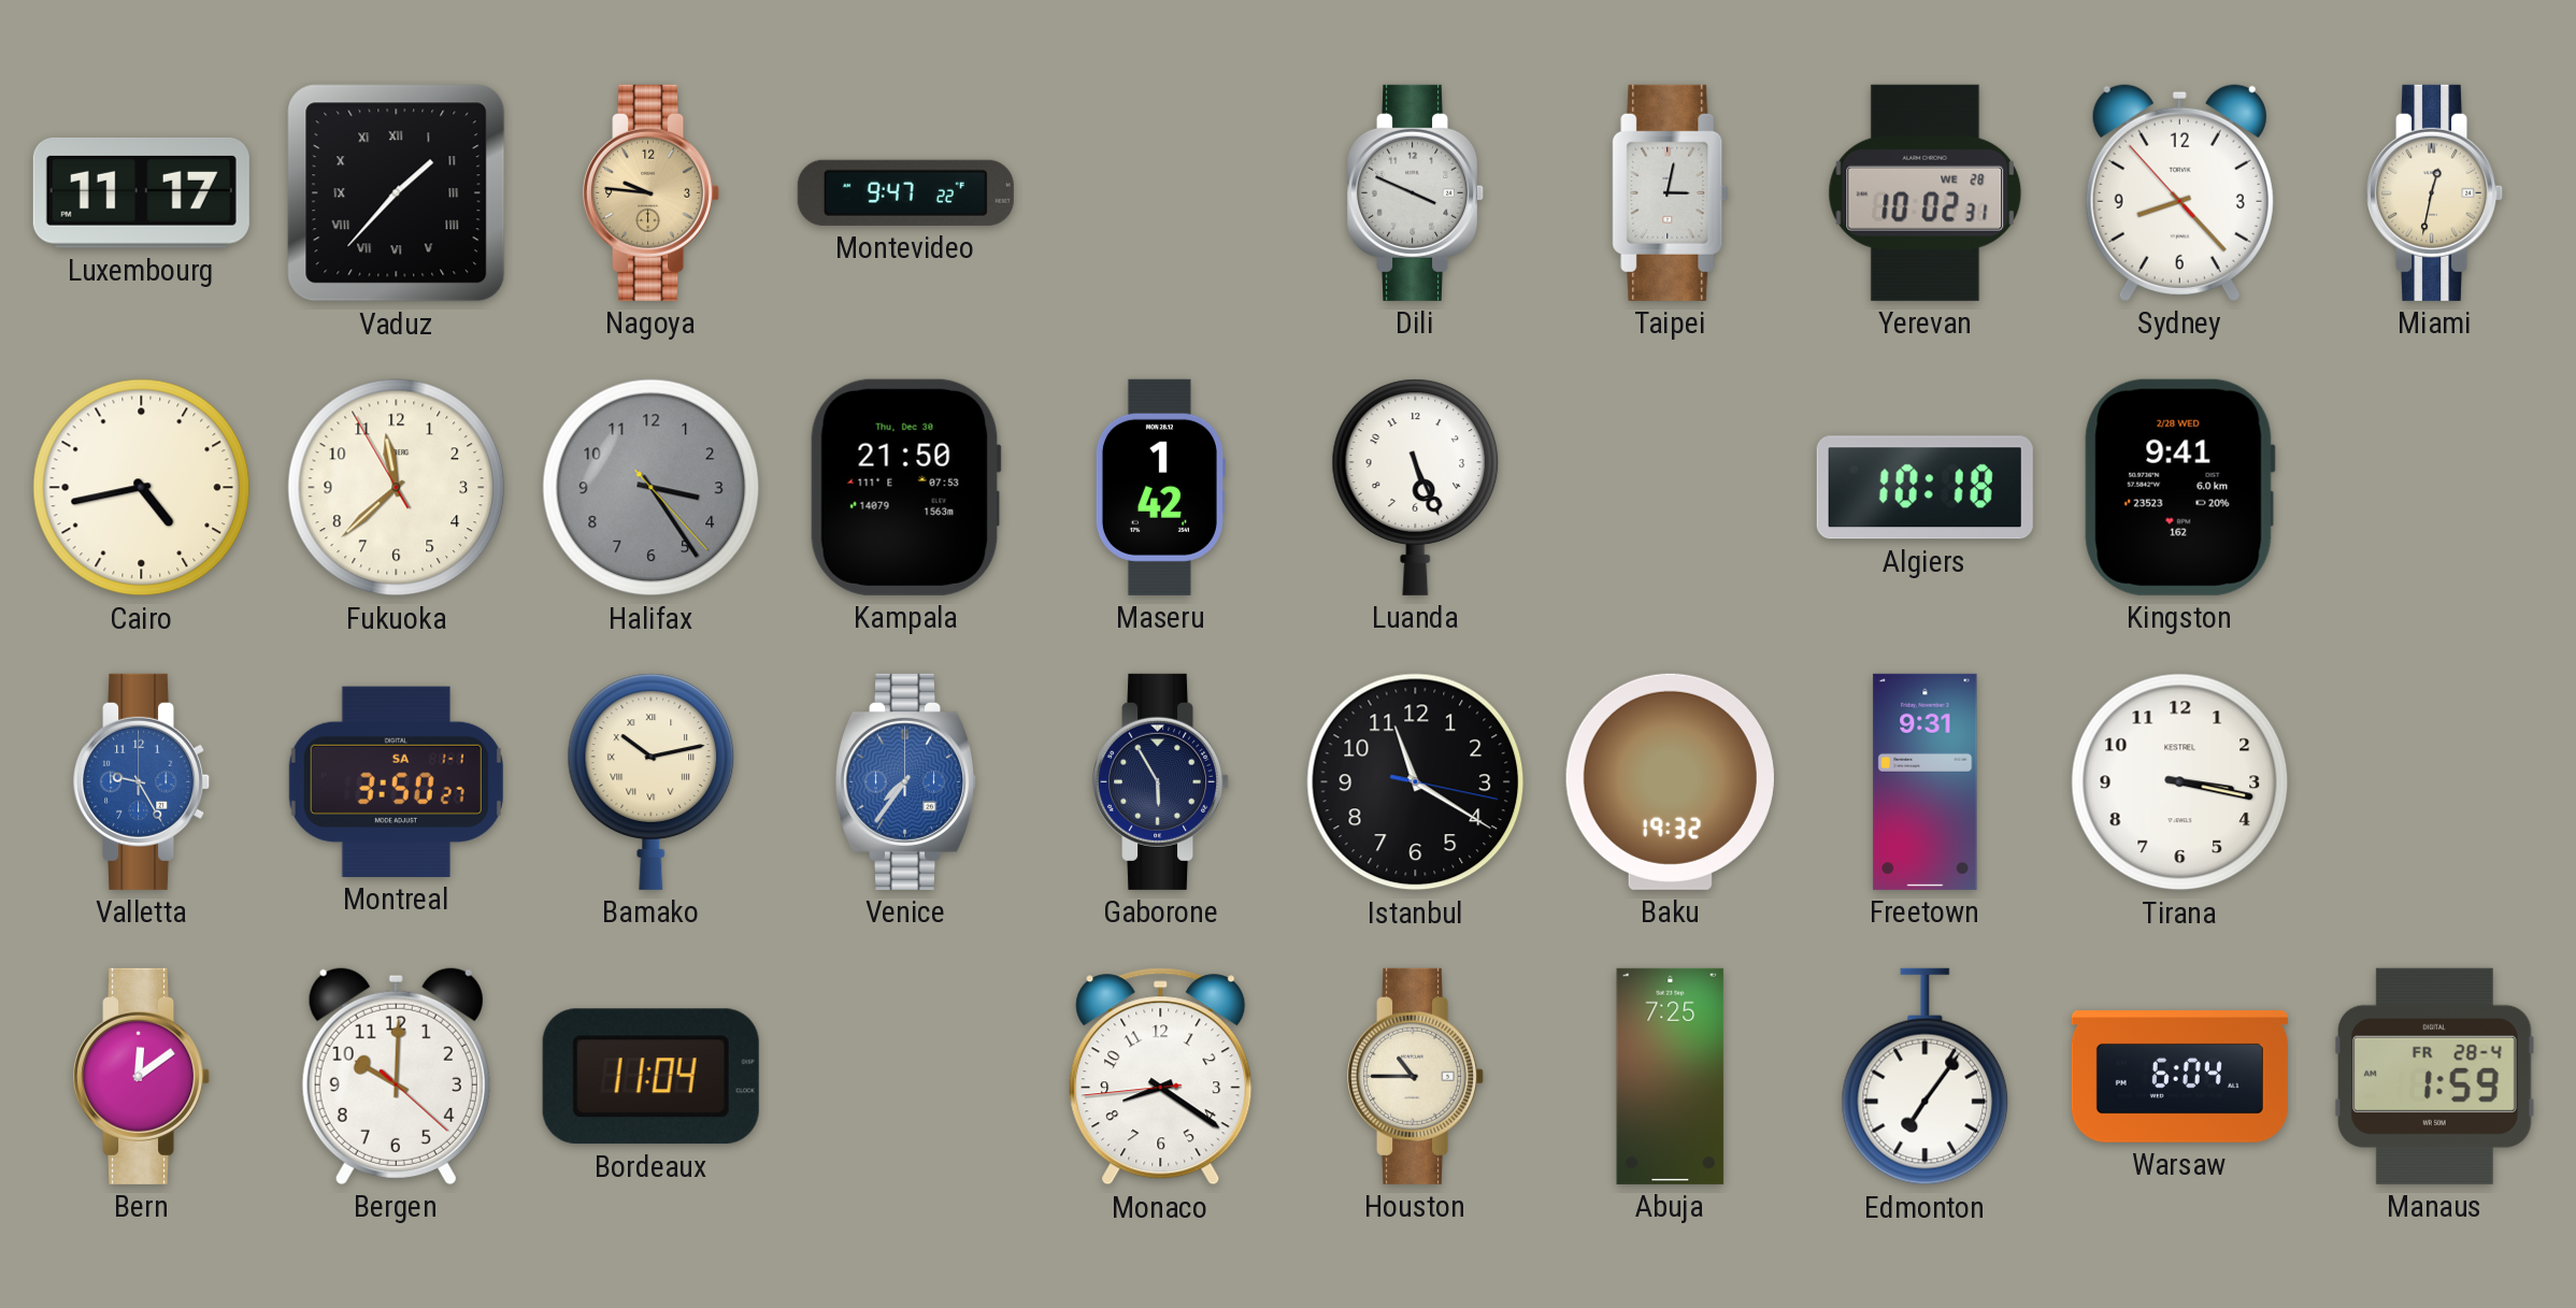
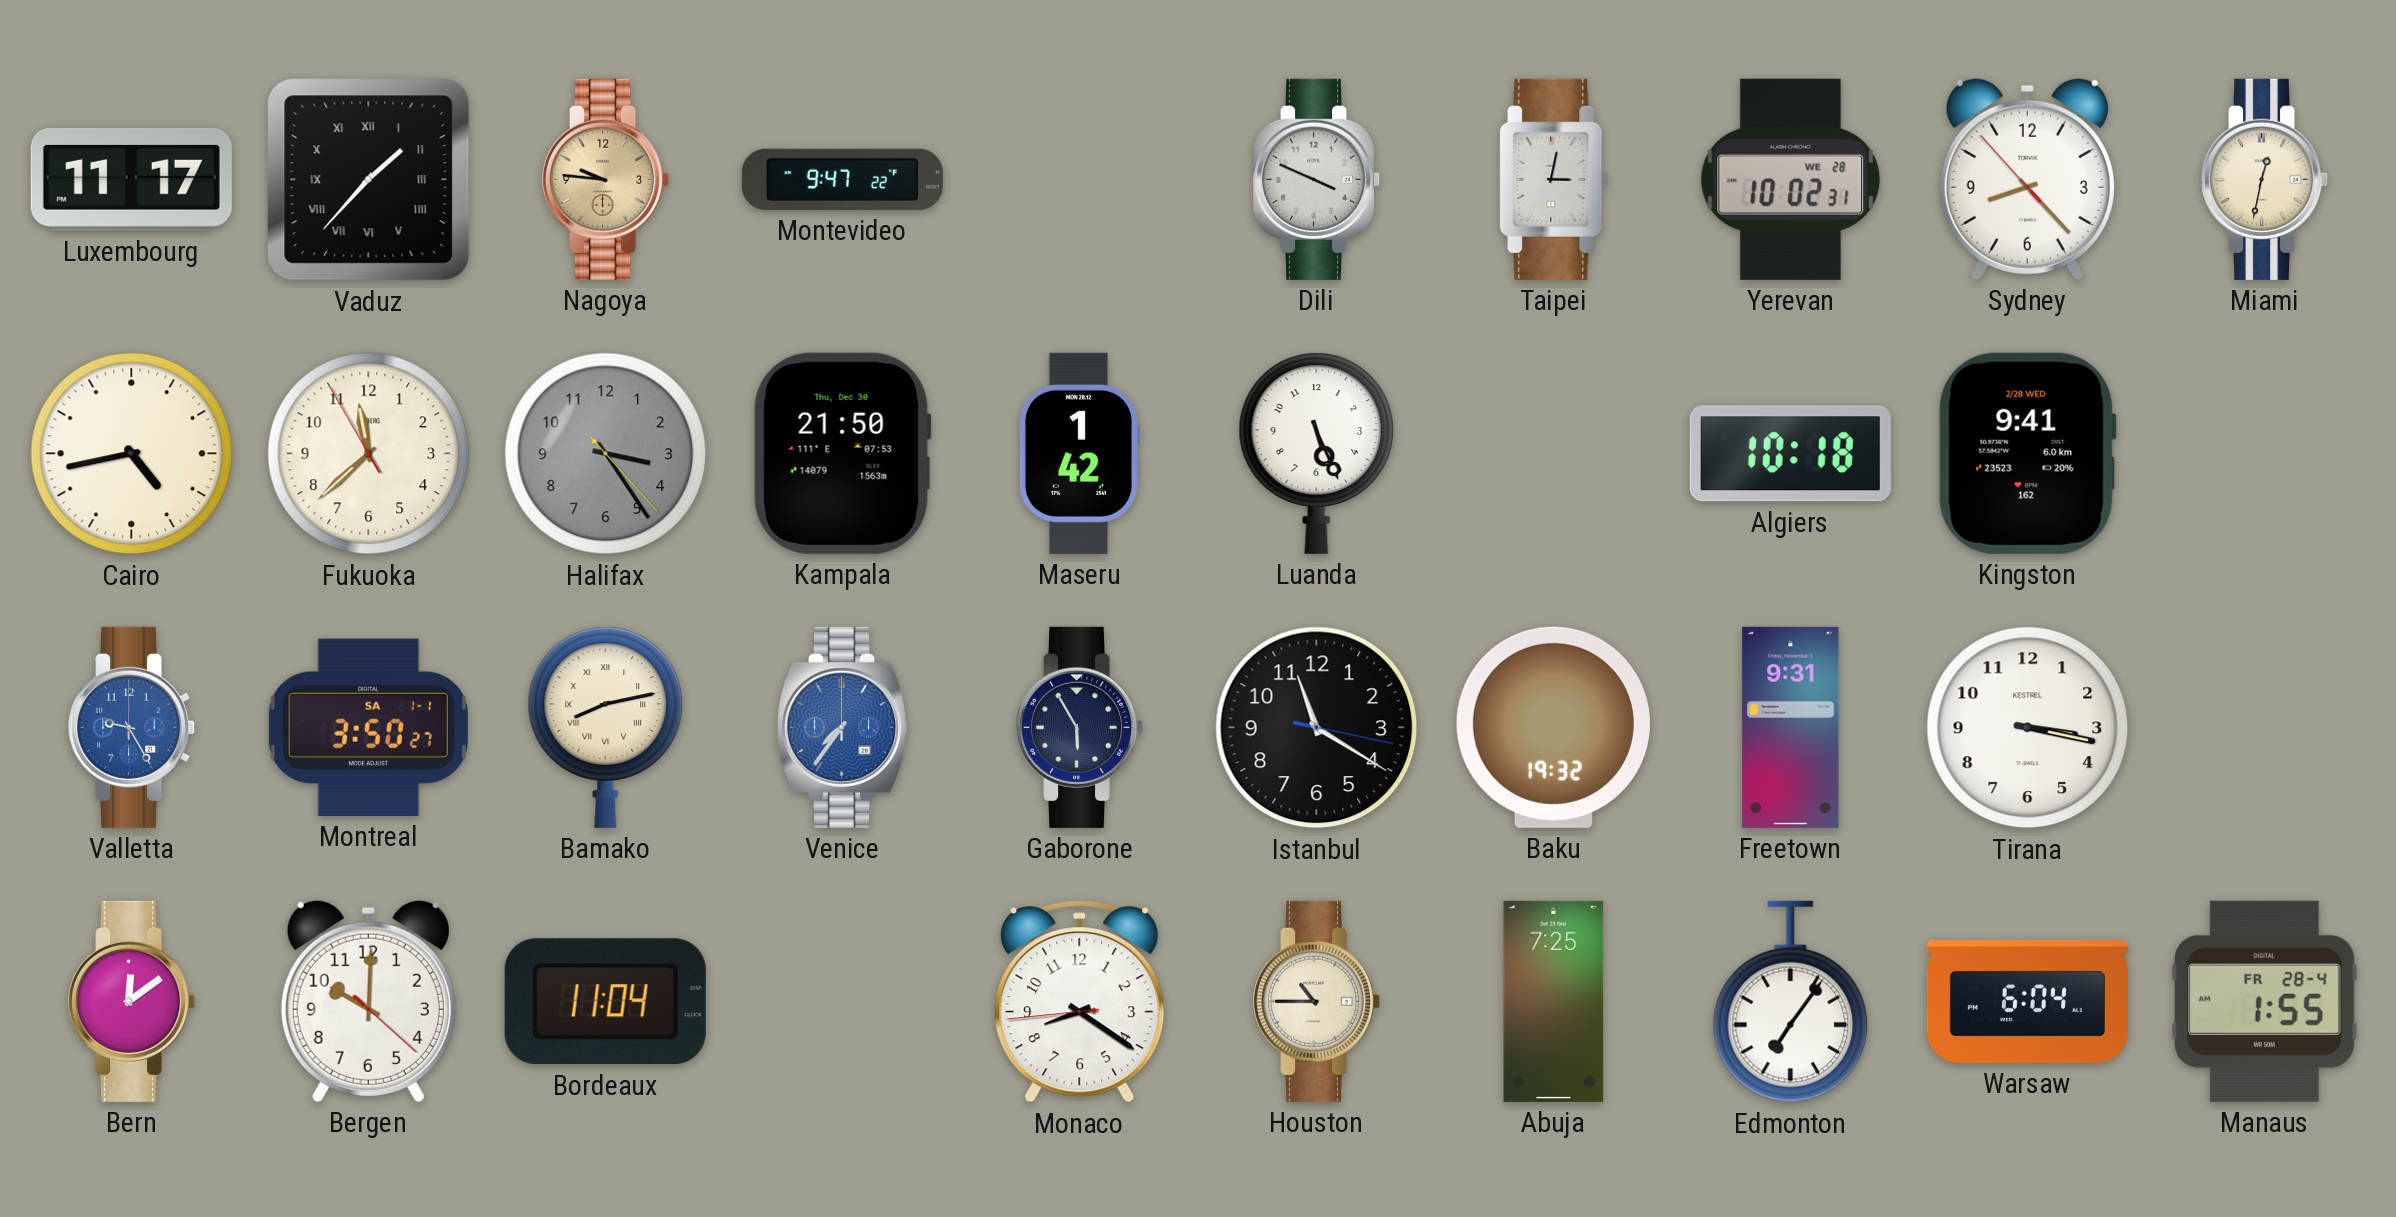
Bamako: 10:13 -> 8:13 (606, 727)
Manaus: 1:59 -> 1:55 (2264, 1001)
